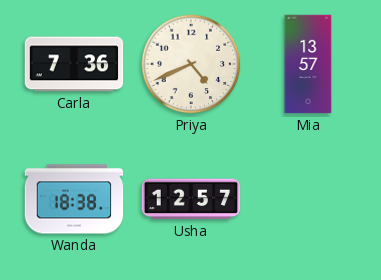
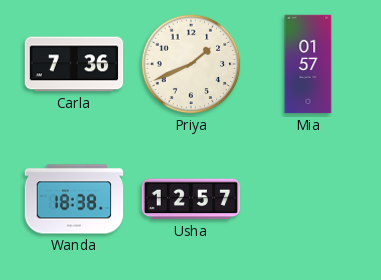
Priya: 4:41 -> 1:41 (191, 64)
Mia: 13:57 -> 01:57 (308, 64)
